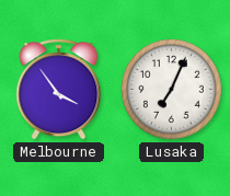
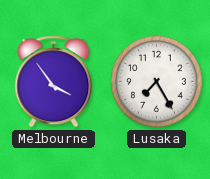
Lusaka: 7:04 -> 7:25 (157, 82)
